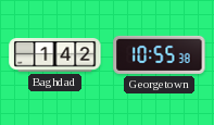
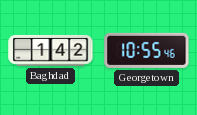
Georgetown: 10:55:38 -> 10:55:46 (147, 50)
